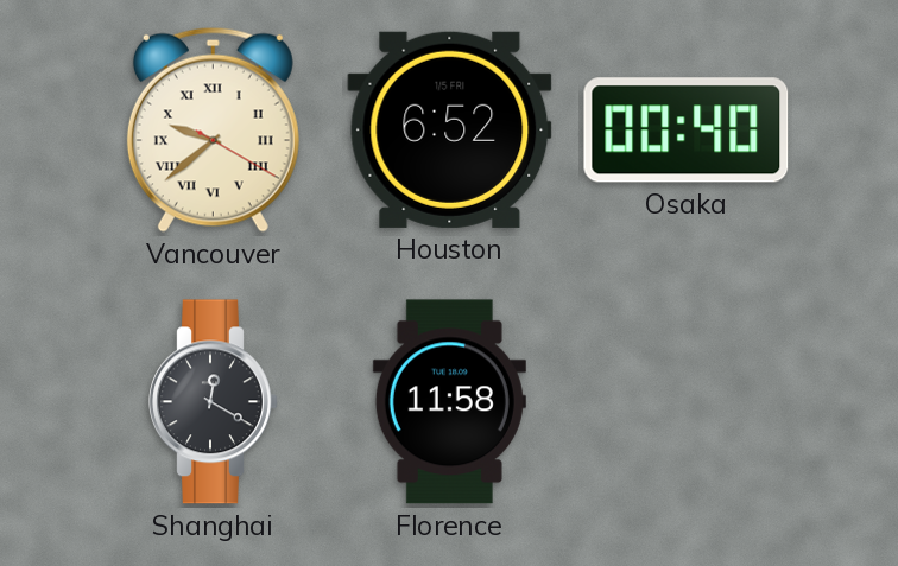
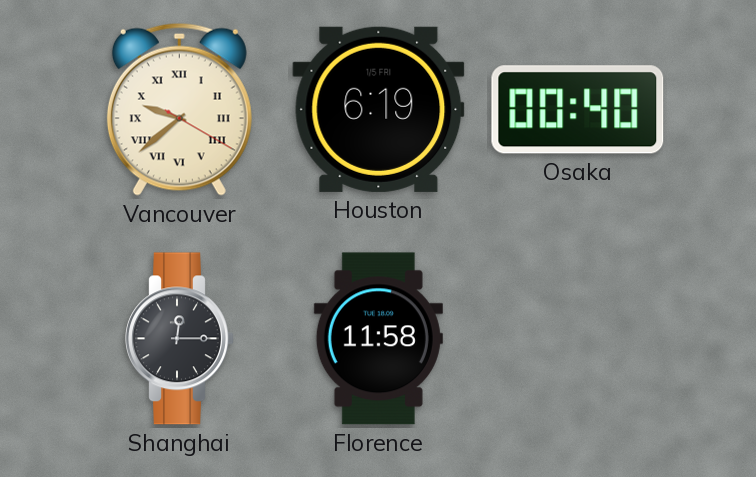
Houston: 6:52 -> 6:19 (379, 109)
Shanghai: 12:20 -> 12:15 (180, 339)
